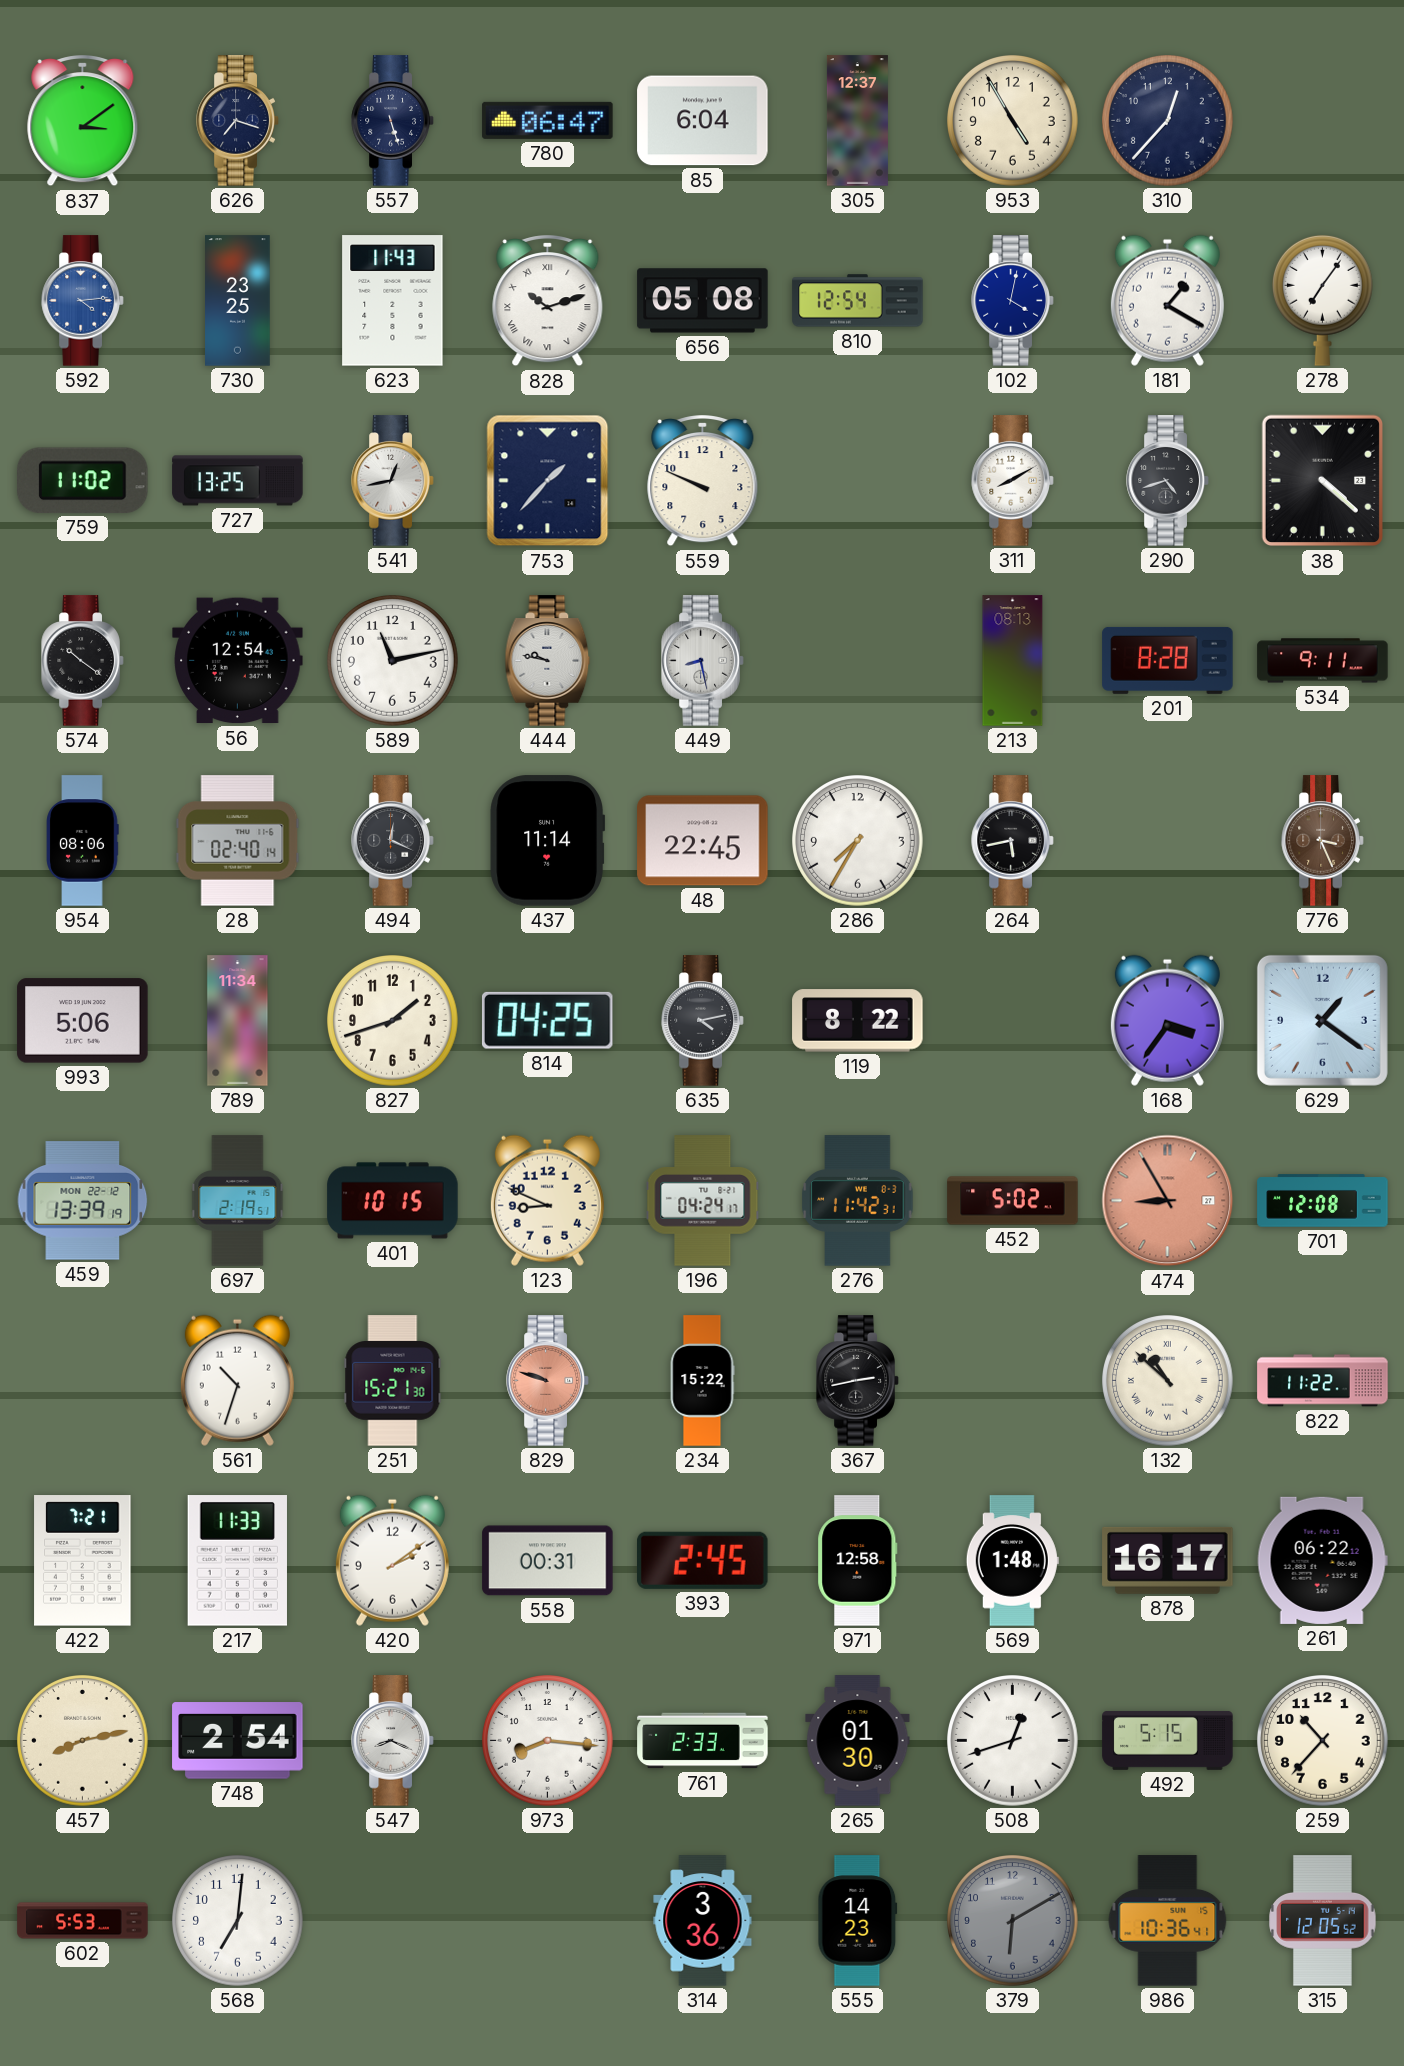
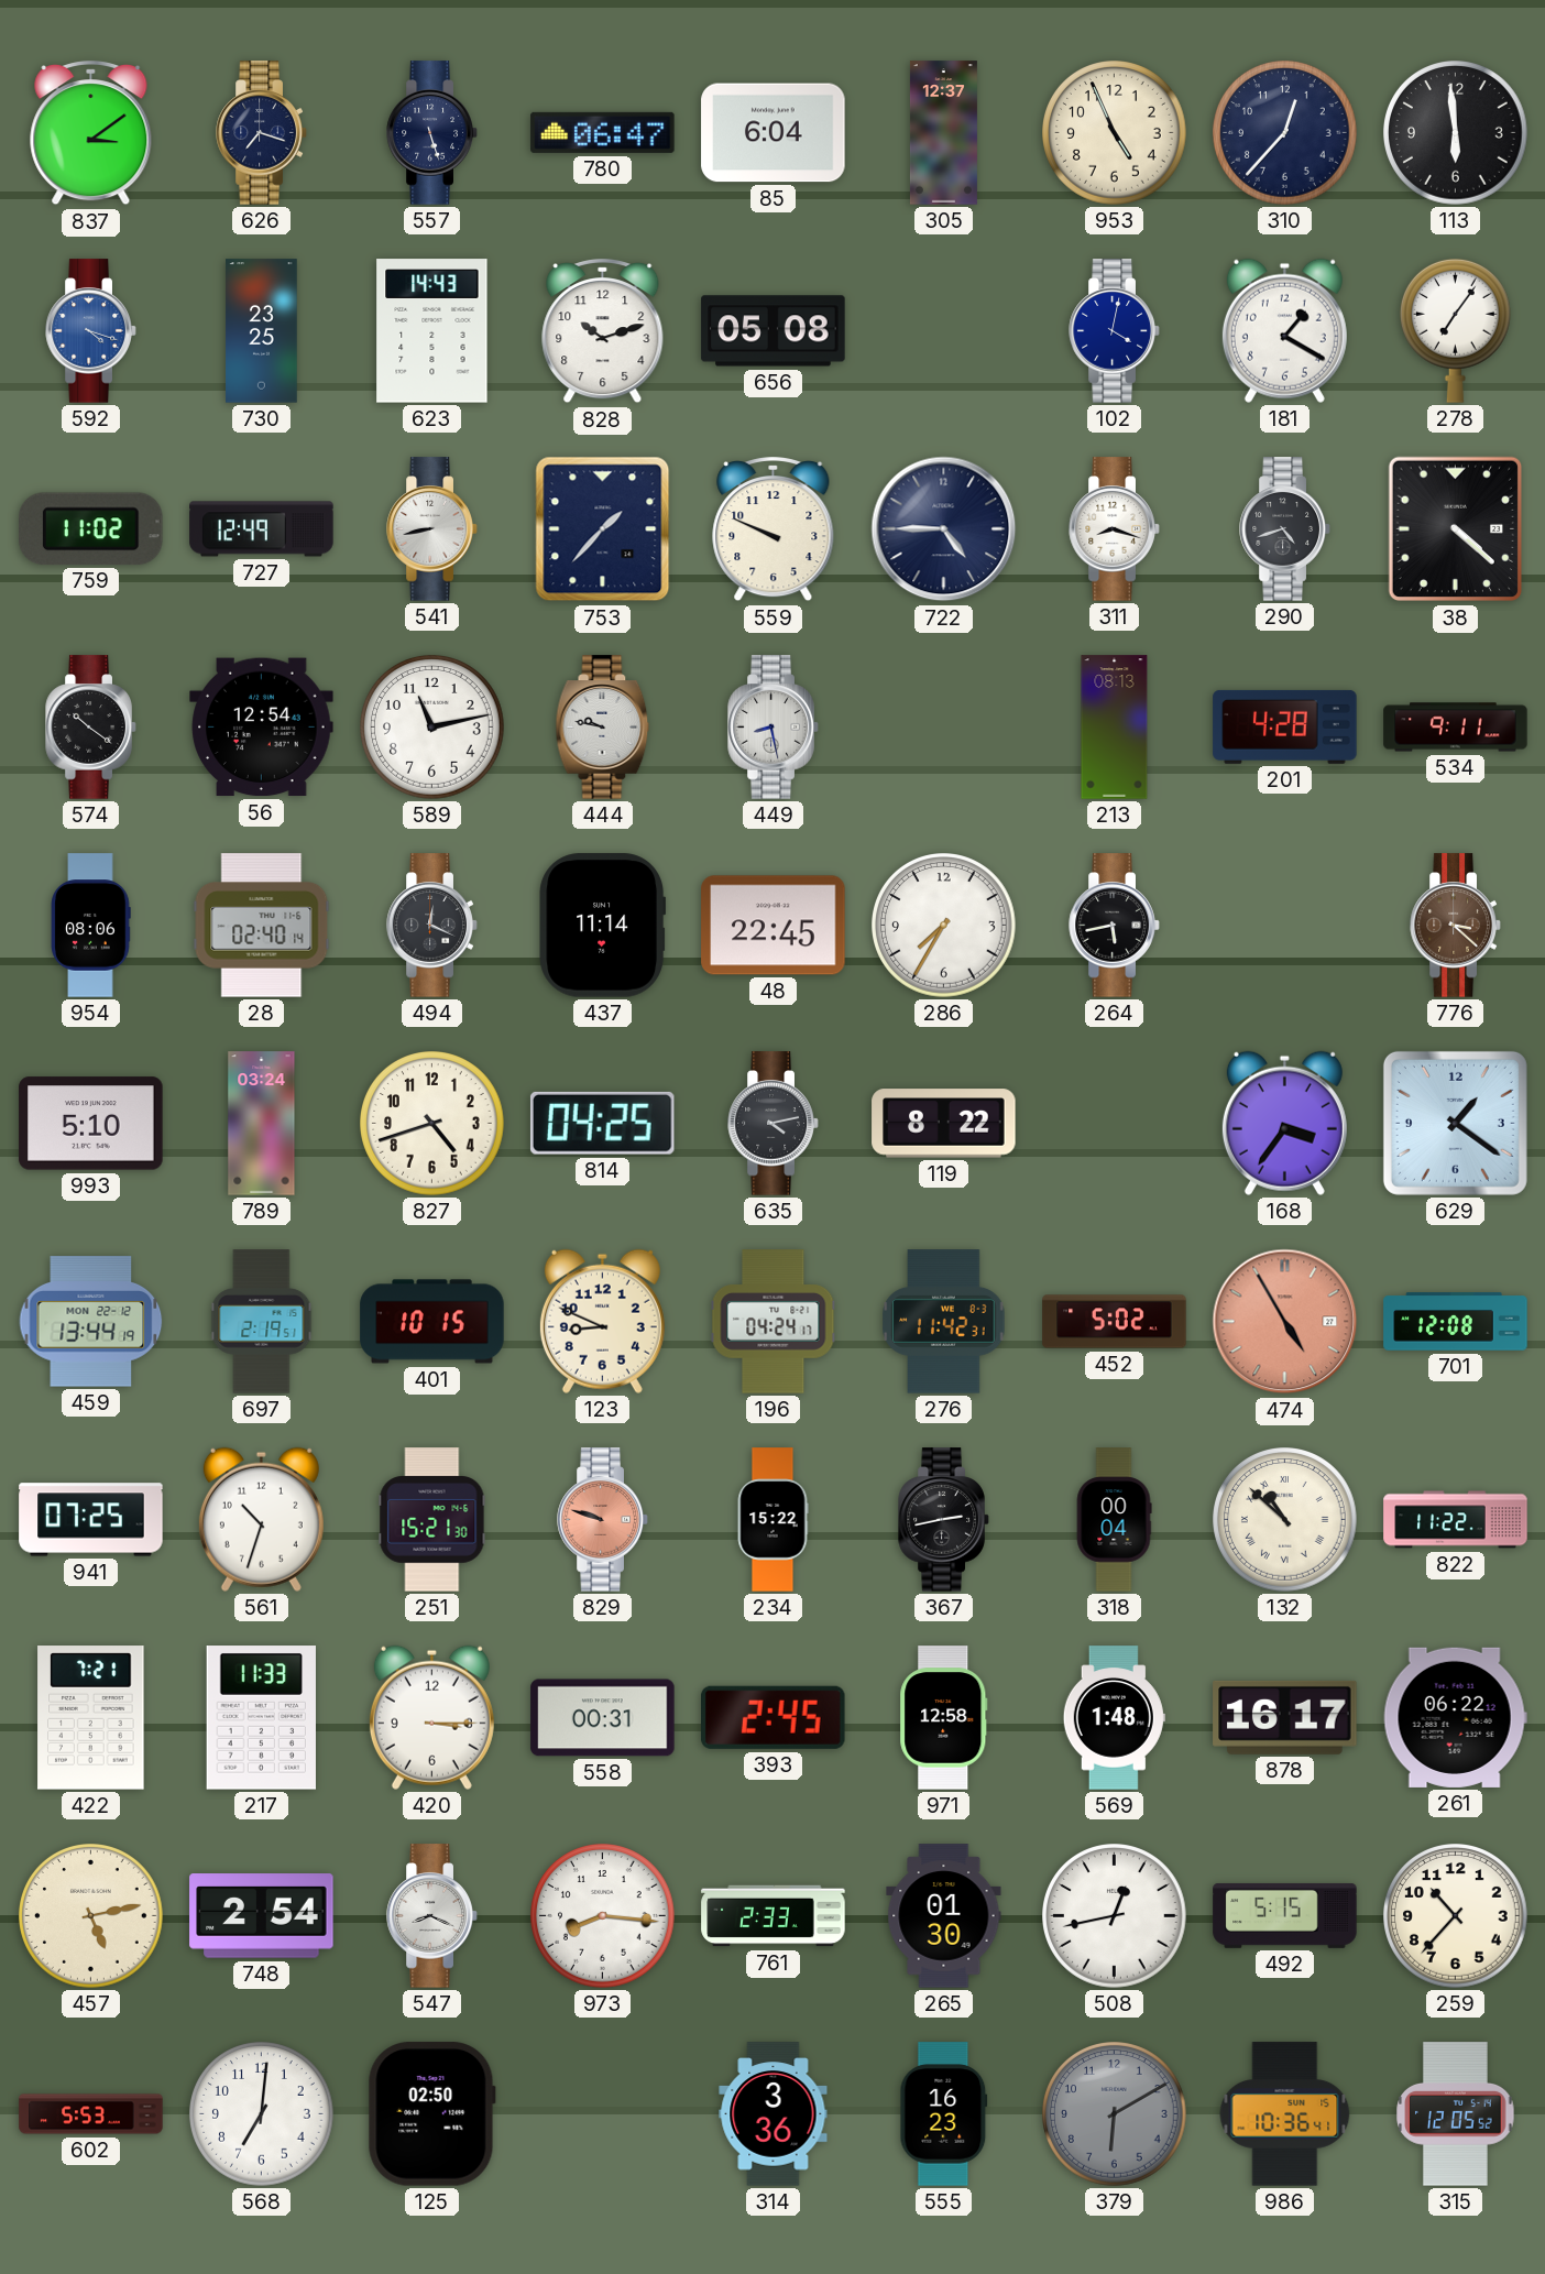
953: 4:55 -> 4:56 (1115, 133)
113: none -> 5:59 (1456, 133)
592: 4:14 -> 4:18 (91, 331)
623: 11:43 -> 14:43 (432, 331)
828 numerals: Roman -> Arabic (603, 331)
810: 12:54 -> none (858, 301)
727: 13:25 -> 12:49 (262, 529)
541: 12:43 -> 8:43 (432, 529)
722: none -> 4:45 (944, 529)
311: 8:10 -> 8:18 (1115, 529)
201: 8:28 -> 4:28 (1285, 726)
776: 3:26 -> 3:22 (1456, 926)
993: 5:06 -> 5:10 (91, 1124)
789: 11:34 -> 03:24 (262, 1124)
827: 1:42 -> 4:42 (432, 1124)
459: 13:39 -> 13:44 (91, 1322)
474: 8:55 -> 4:55 (1285, 1322)
941: none -> 07:25 (91, 1520)
318: none -> 00:04 (1114, 1520)
420: 2:09 -> 3:15 (431, 1717)
457: 8:13 -> 5:13 (91, 1916)
508: 12:42 -> 12:43 (1115, 1916)
125: none -> 02:50 (431, 2114)
555: 14:23 -> 16:23 (944, 2114)
